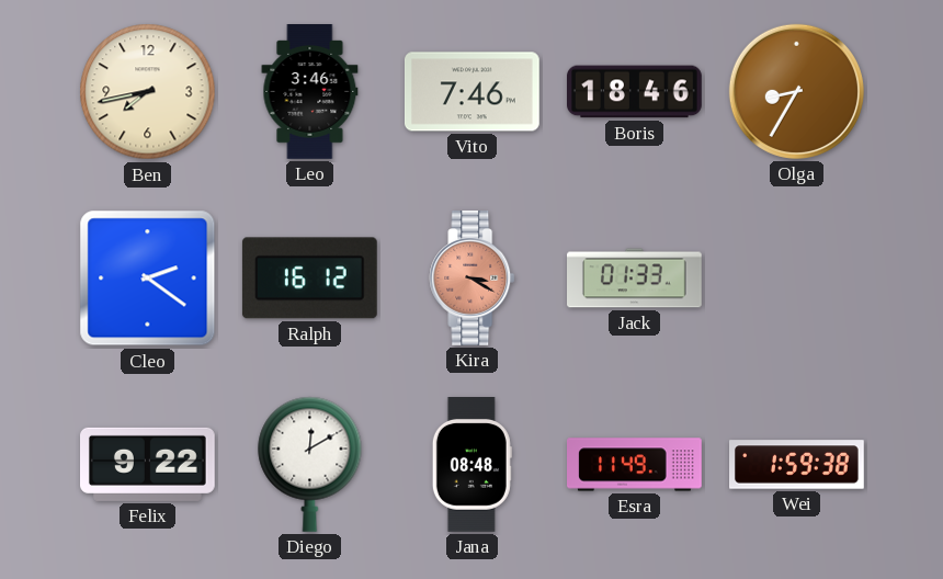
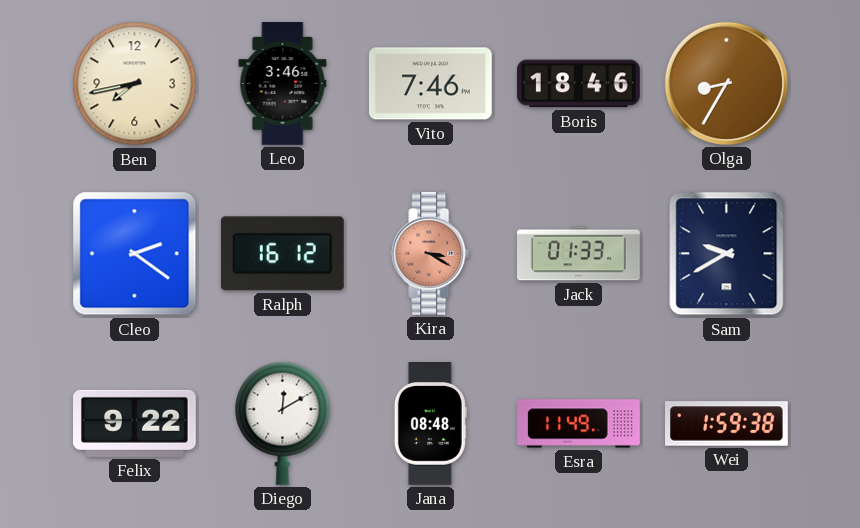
Sam: none -> 9:40 (727, 254)
